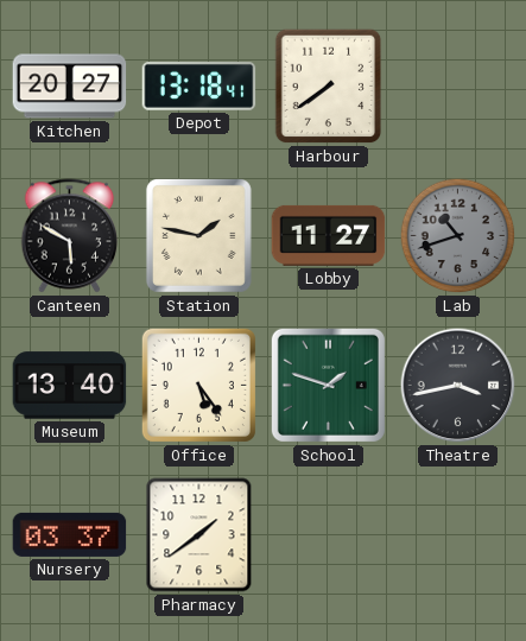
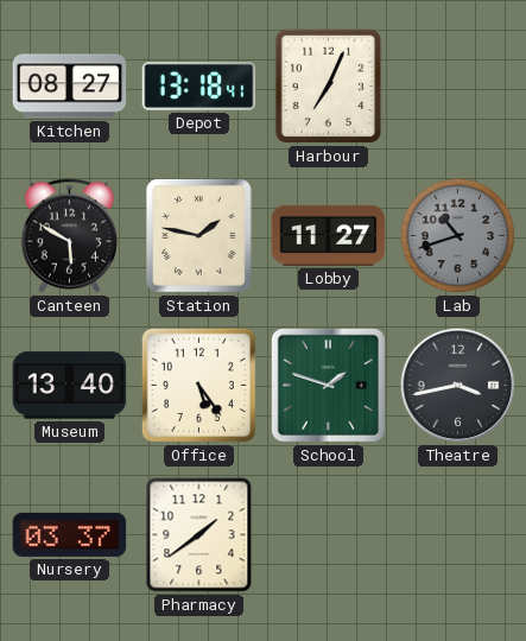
Kitchen: 20:27 -> 08:27 (70, 87)
Harbour: 7:39 -> 7:04 (329, 87)
